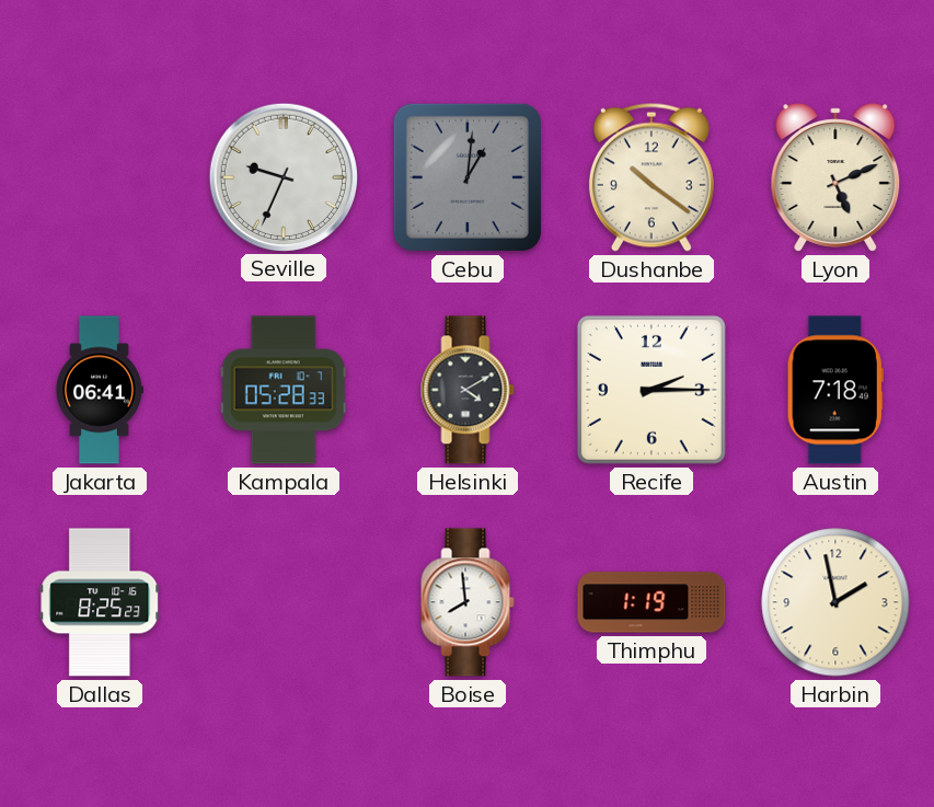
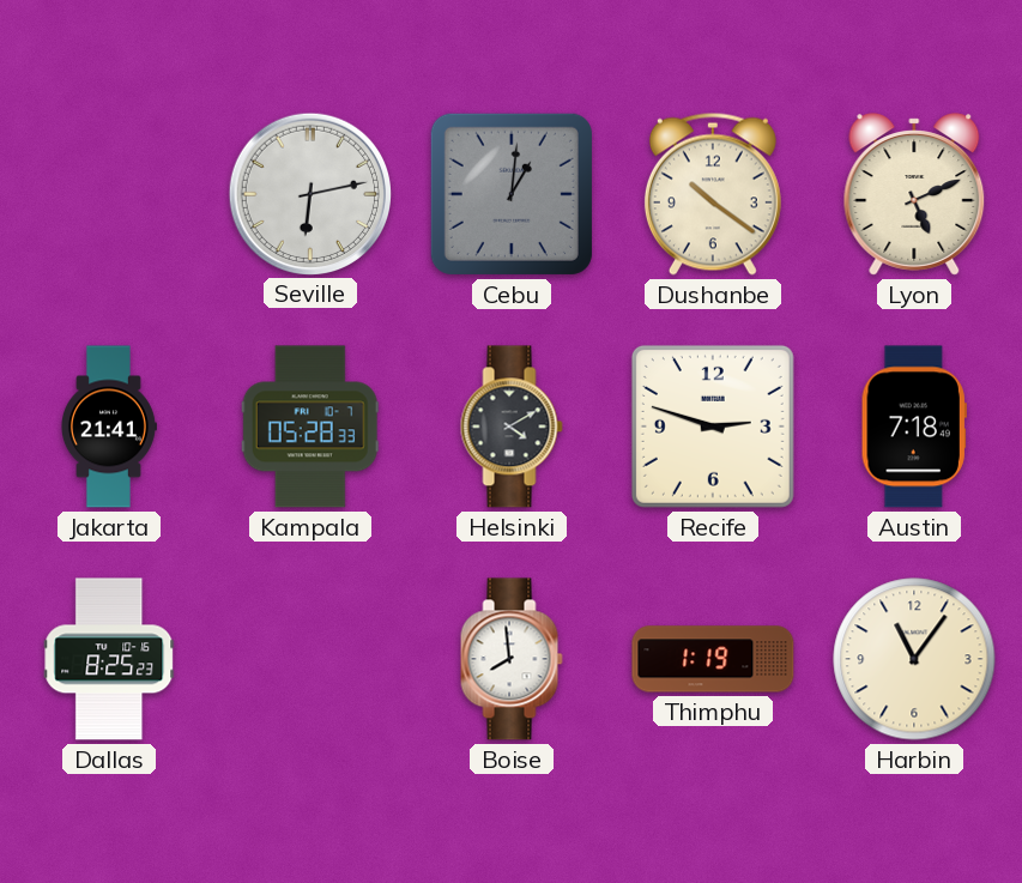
Seville: 9:34 -> 6:13 (309, 193)
Jakarta: 06:41 -> 21:41 (108, 427)
Recife: 2:15 -> 2:48 (713, 427)
Harbin: 1:58 -> 11:06 (914, 659)
